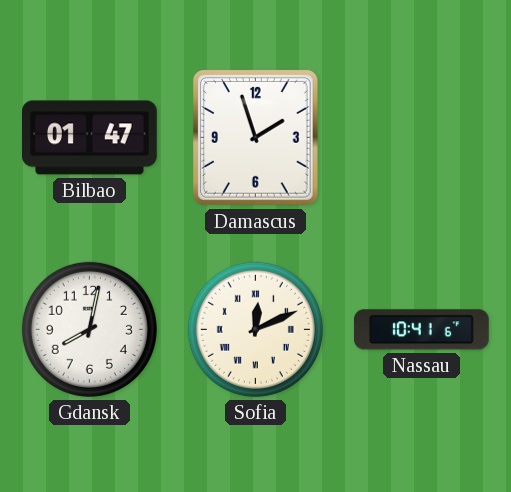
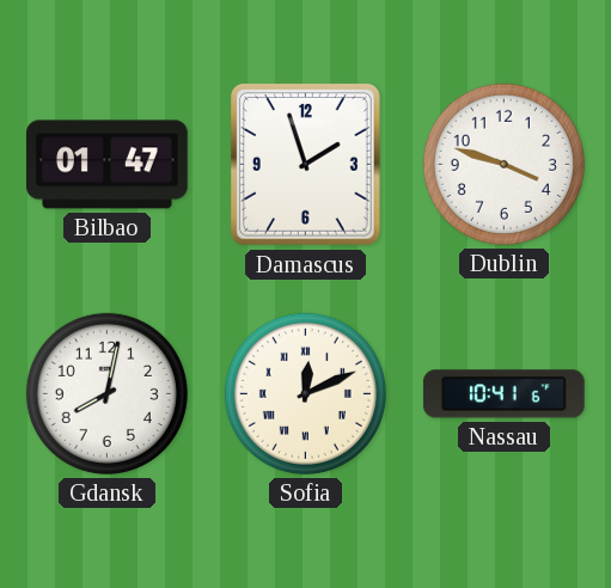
Dublin: none -> 3:48 (503, 164)
